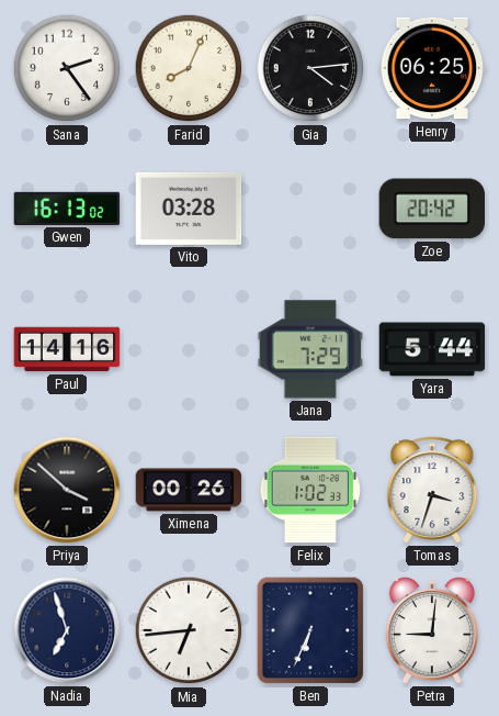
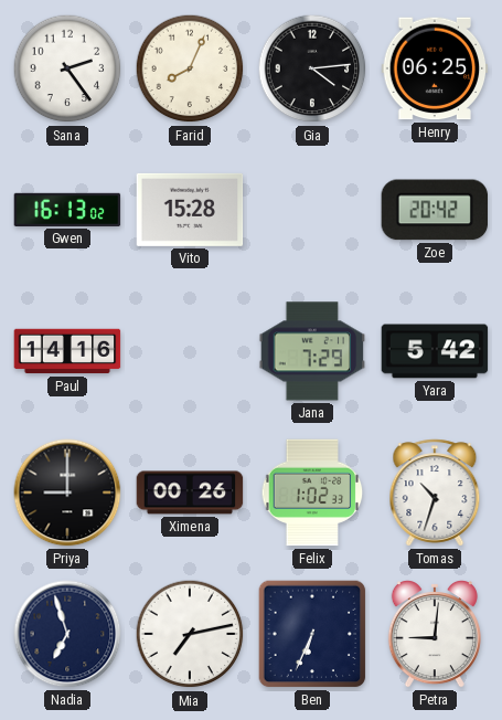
Vito: 03:28 -> 15:28 (190, 210)
Yara: 5:44 -> 5:42 (435, 351)
Priya: 3:52 -> 9:00 (67, 493)
Tomas: 3:33 -> 10:33 (435, 493)
Mia: 6:44 -> 7:13 (190, 634)
